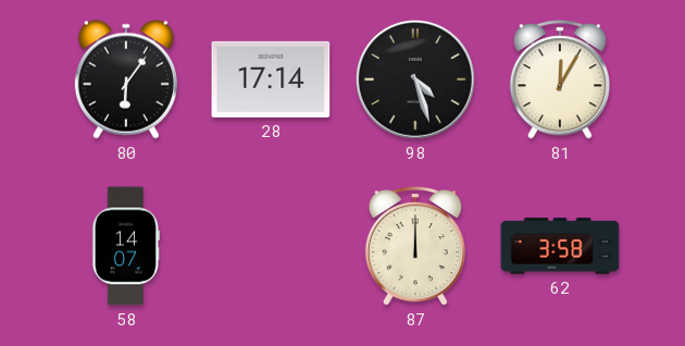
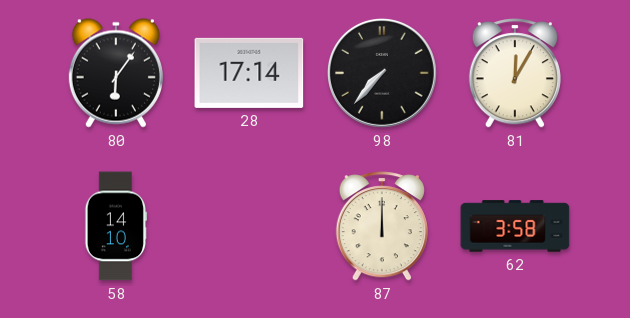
98: 4:27 -> 7:37 (382, 73)
58: 14:07 -> 14:10 (115, 226)
